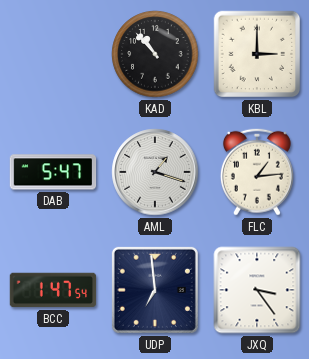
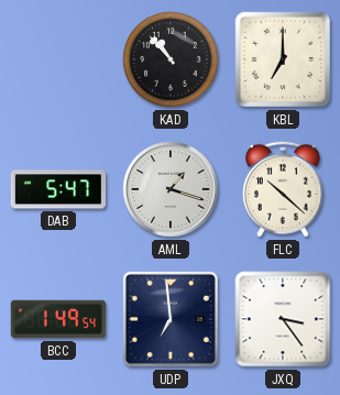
KBL: 3:00 -> 7:00 (283, 59)
FLC: 1:14 -> 10:22 (283, 189)
BCC: 1:47 -> 1:49 (58, 319)
